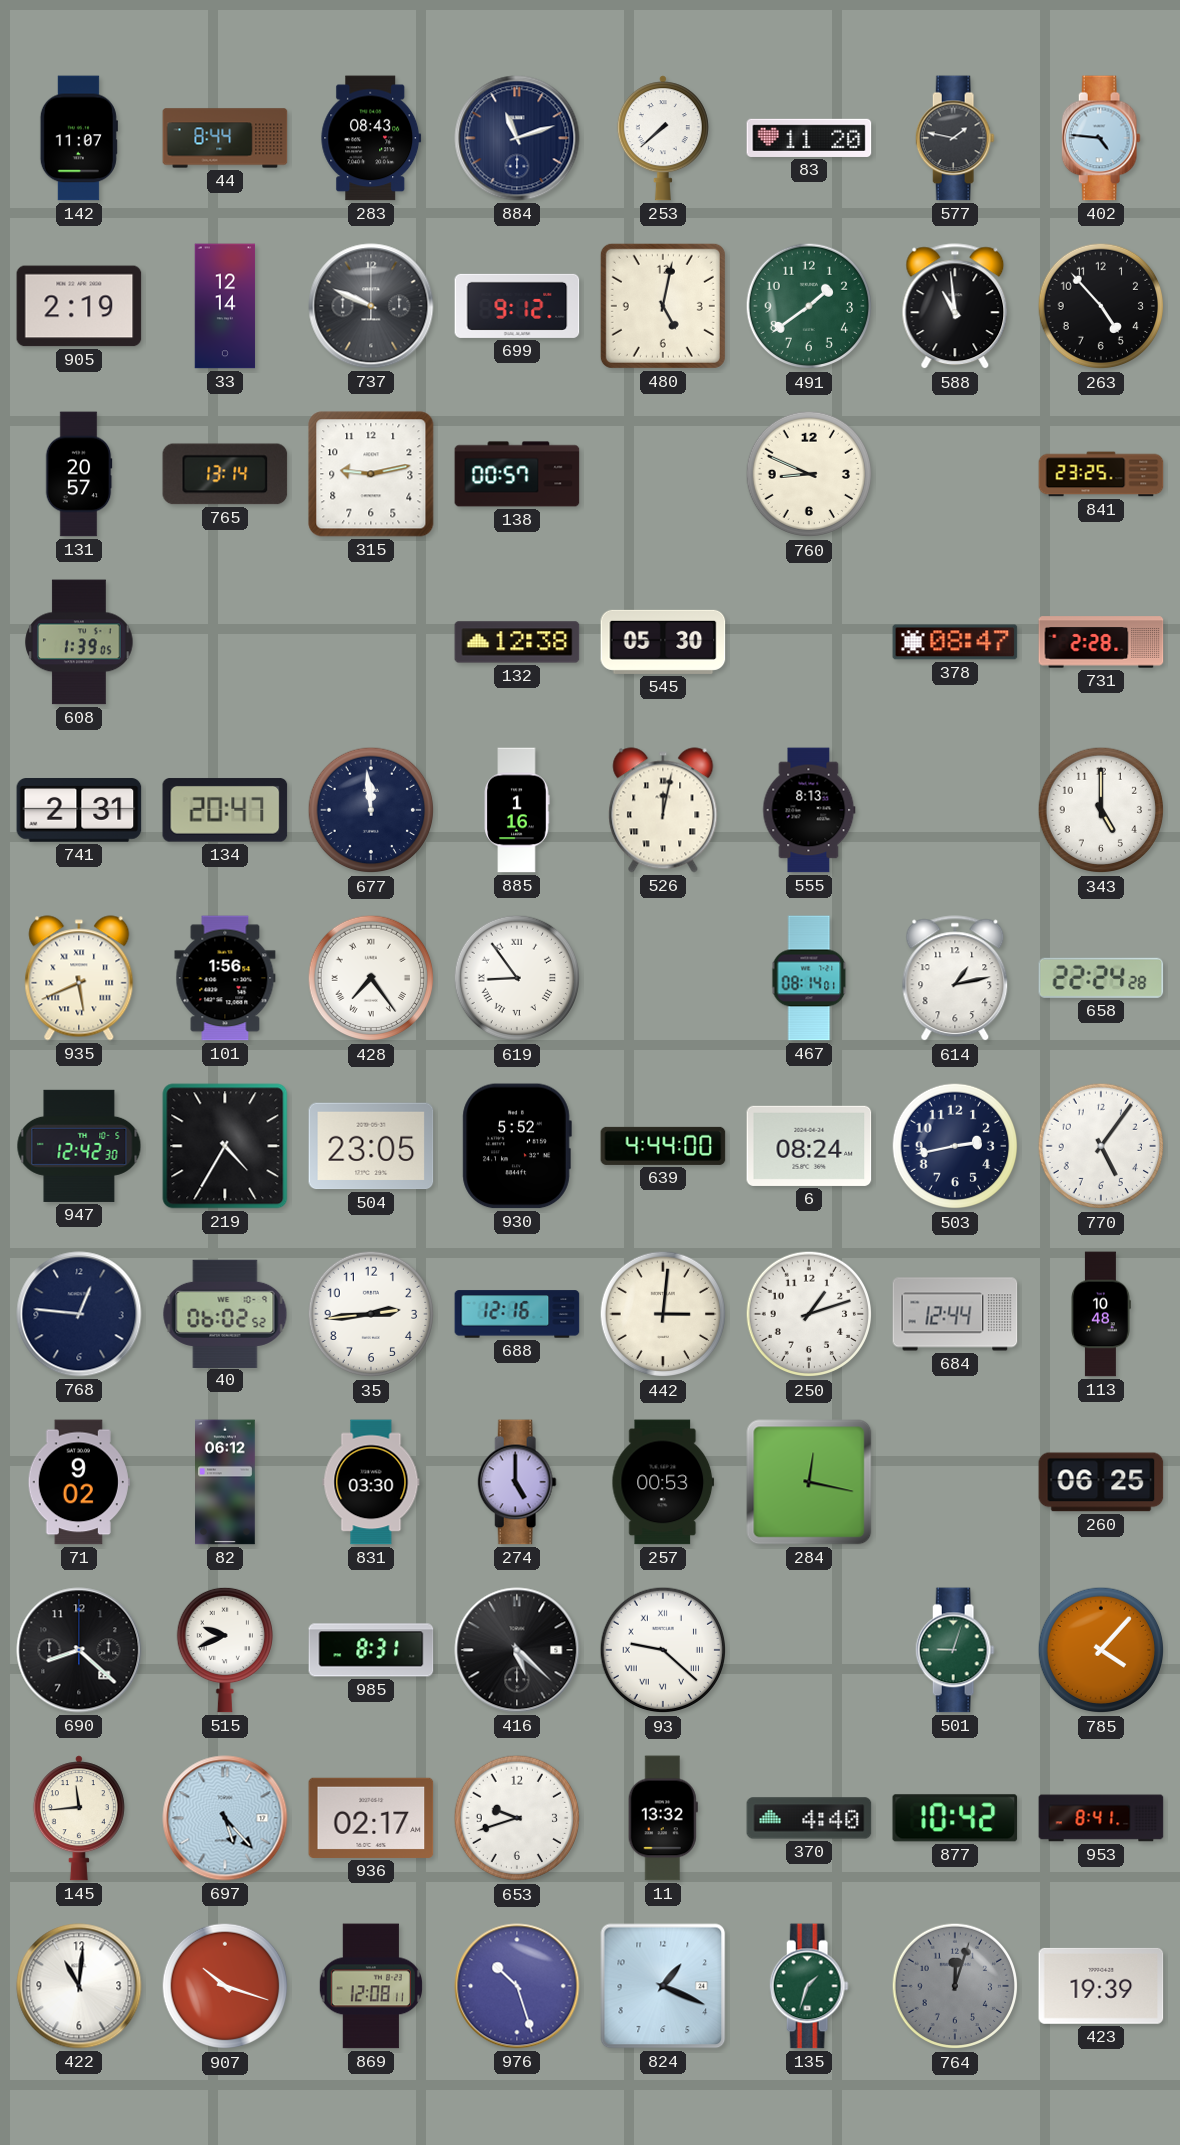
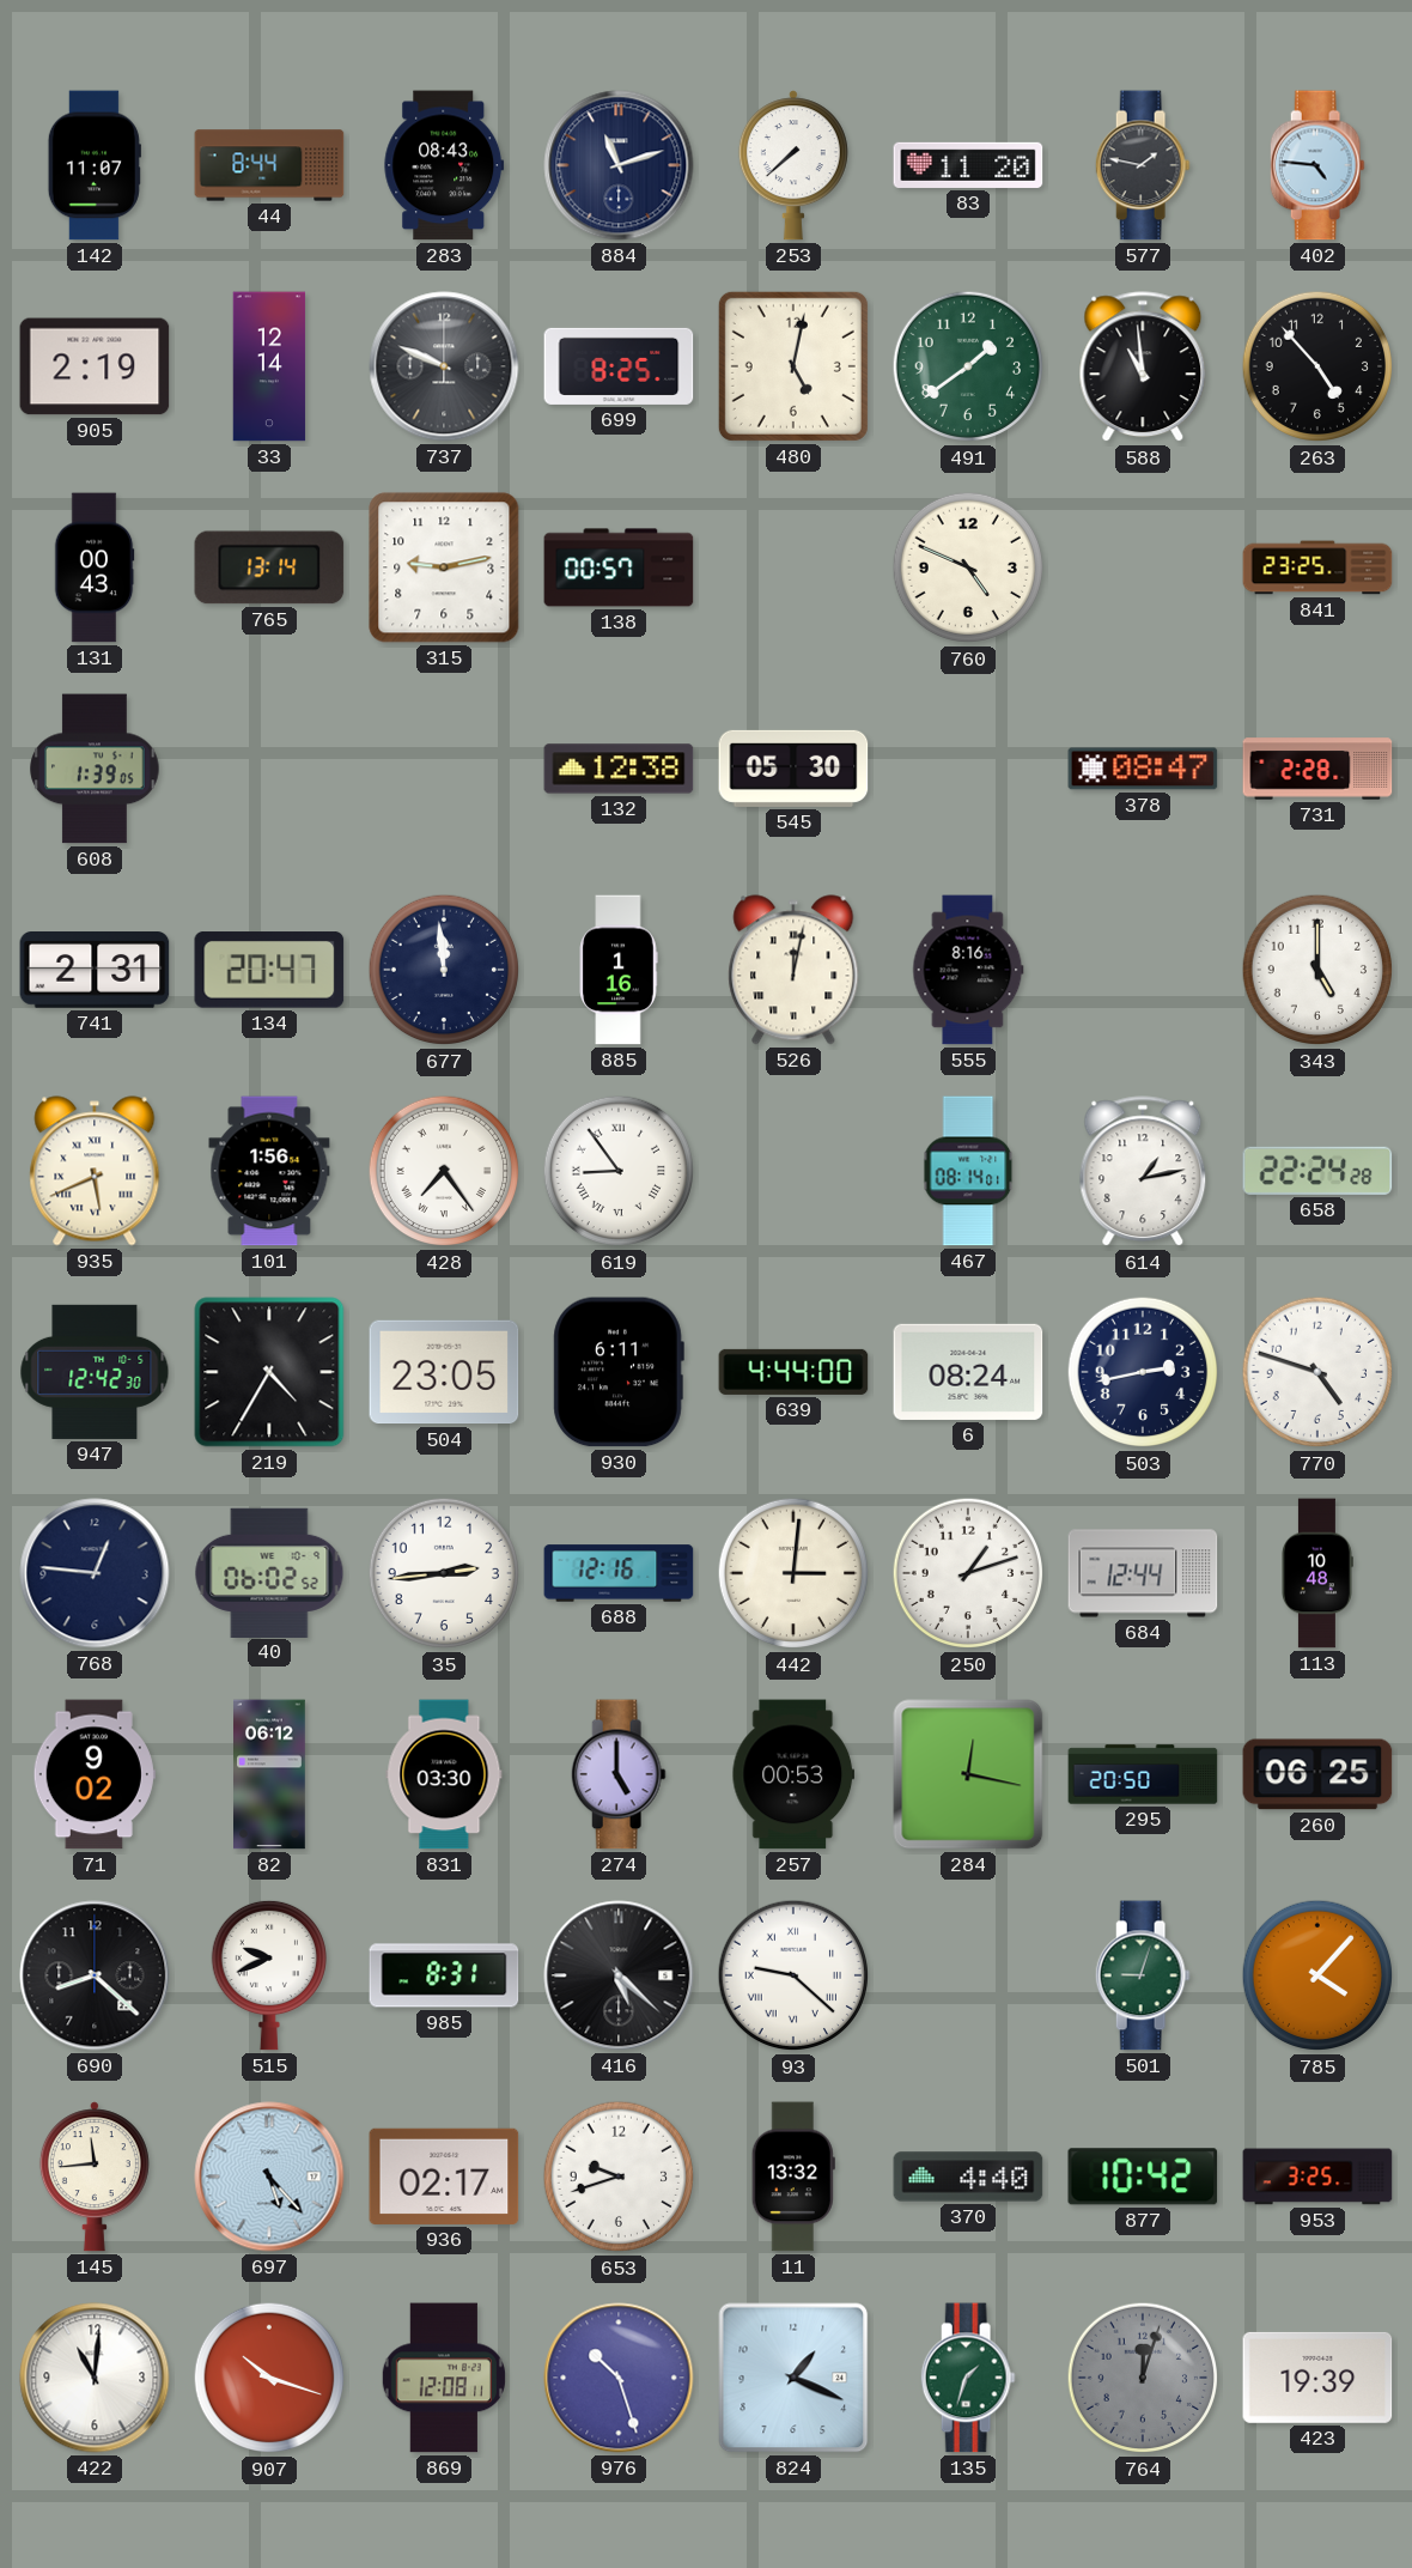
699: 9:12 -> 8:25 (619, 366)
131: 20:57 -> 00:43 (95, 567)
760: 8:49 -> 4:49 (968, 567)
555: 8:13 -> 8:16 (968, 970)
930: 5:52 -> 6:11 (619, 1372)
770: 5:06 -> 4:48 (1317, 1372)
295: none -> 20:50 (1143, 1774)
953: 8:41 -> 3:25 (1317, 2177)
